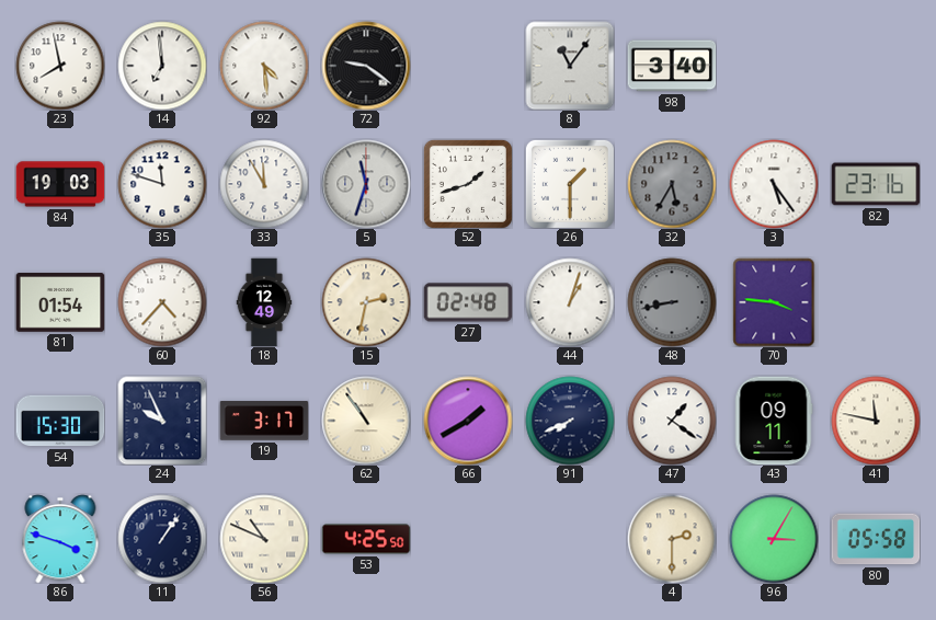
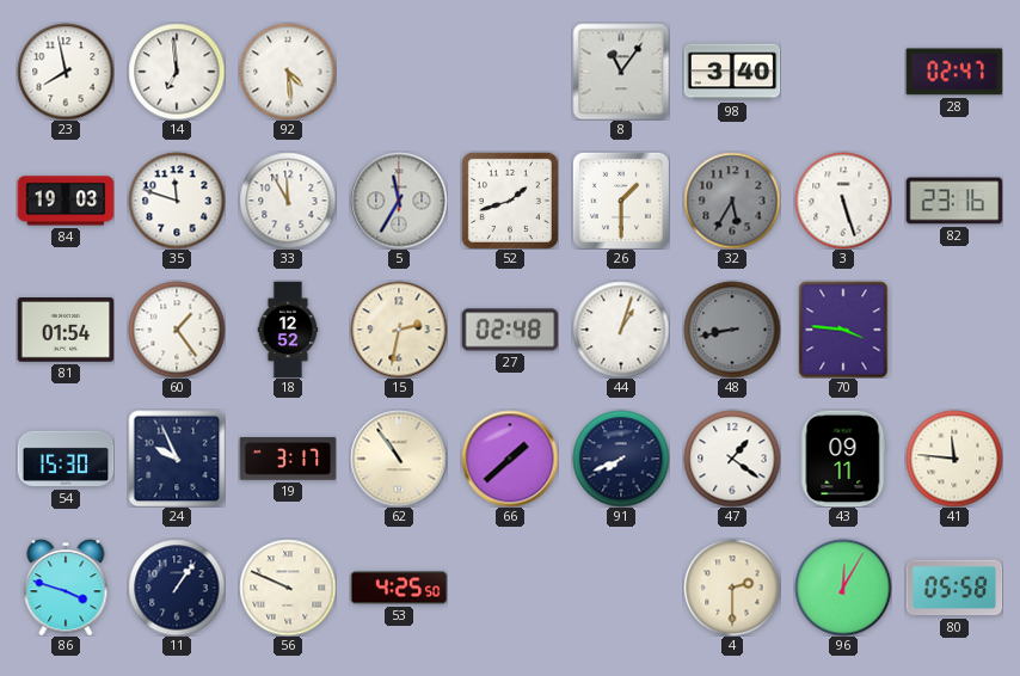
72: 9:21 -> none (366, 66)
28: none -> 02:47 (954, 72)
5: 11:33 -> 11:35 (399, 201)
3: 5:24 -> 5:27 (843, 201)
60: 4:37 -> 1:24 (177, 330)
18: 12:49 -> 12:52 (288, 330)
66: 1:40 -> 1:38 (510, 459)
41: 11:47 -> 11:46 (954, 459)
56: 10:49 -> 9:49 (288, 588)
96: 3:05 -> 12:05 (843, 588)
